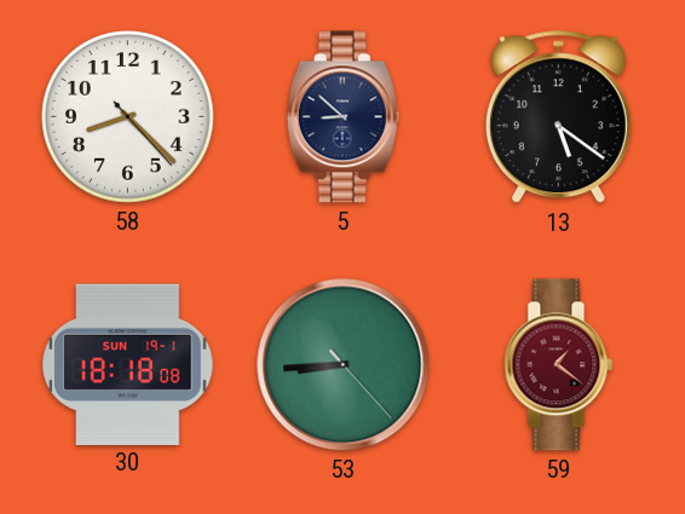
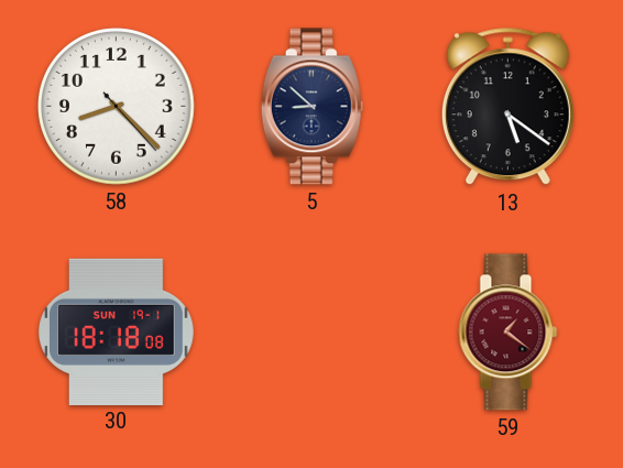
53: 8:44 -> none (344, 365)
